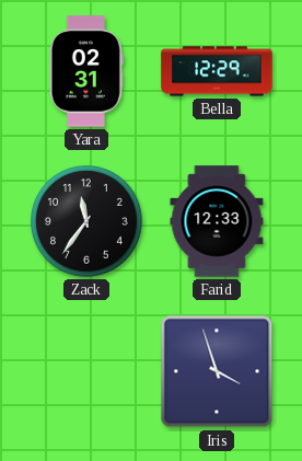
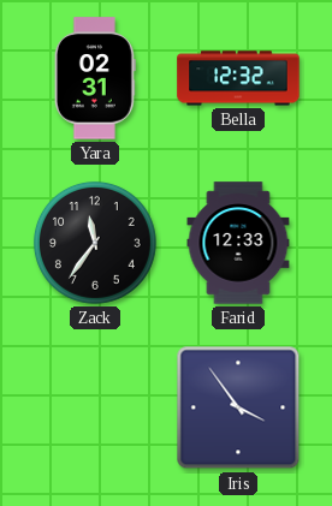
Bella: 12:29 -> 12:32 (238, 78)
Iris: 3:57 -> 3:54 (238, 407)
